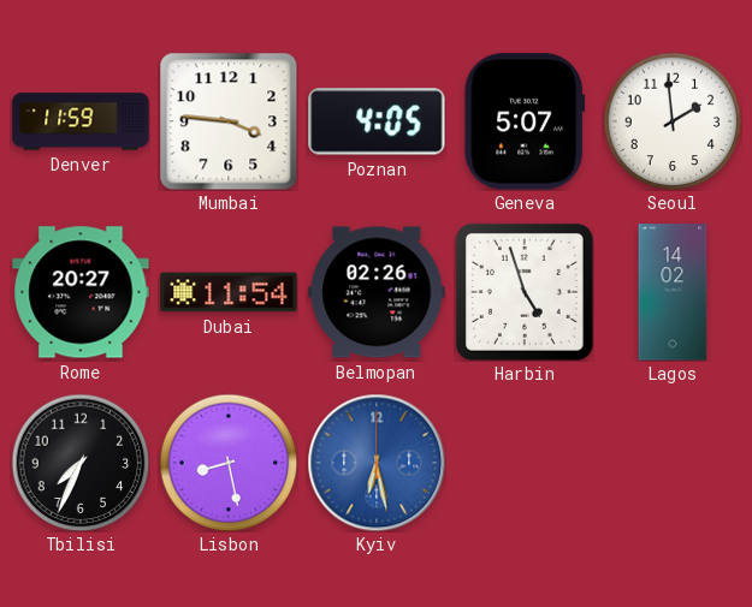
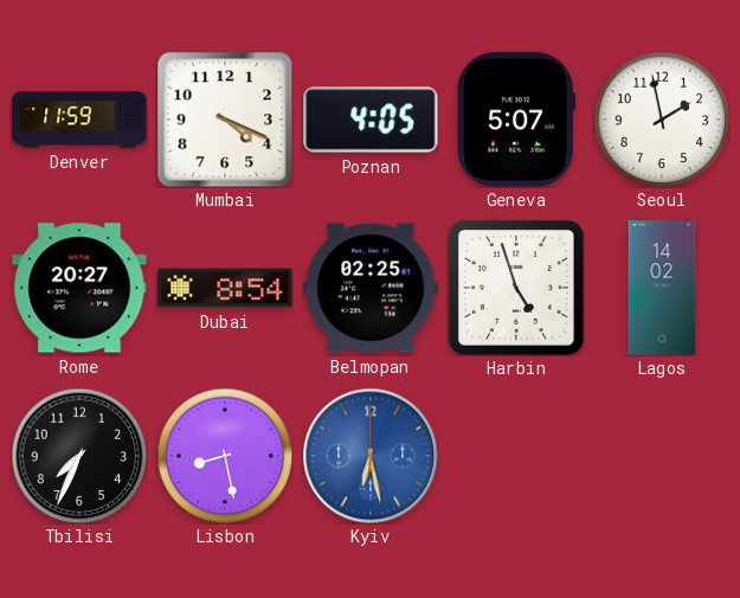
Mumbai: 3:46 -> 4:19 (225, 120)
Seoul: 1:59 -> 1:58 (662, 120)
Dubai: 11:54 -> 8:54 (225, 288)
Belmopan: 02:26 -> 02:25 (371, 288)
